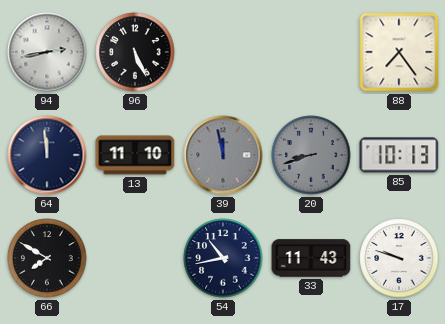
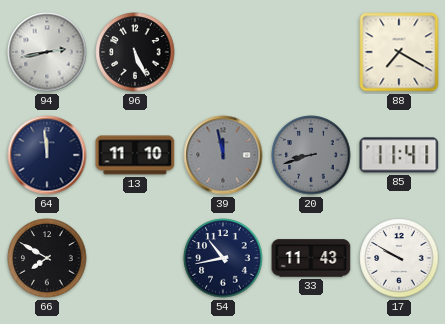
88: 7:24 -> 7:20 (399, 52)
85: 10:13 -> 11:41 (399, 155)
17: 9:48 -> 9:50 (399, 258)
